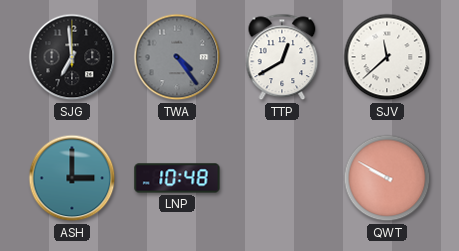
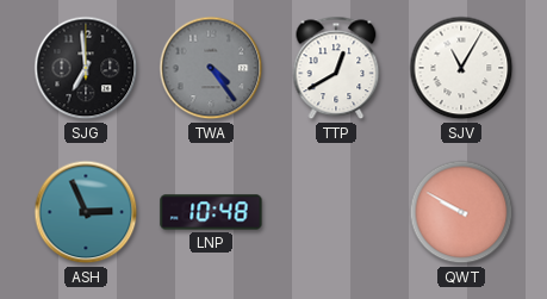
SJV: 11:38 -> 11:05 (461, 68)
ASH: 3:00 -> 2:56 (86, 212)
